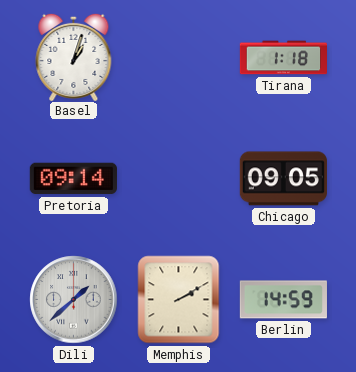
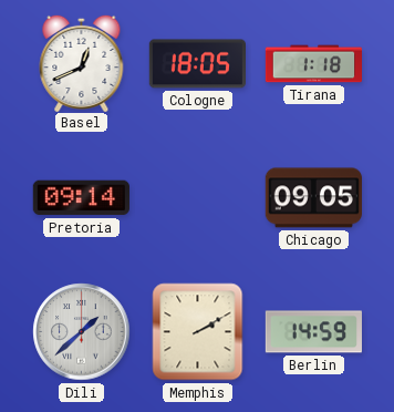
Basel: 1:03 -> 12:41 (82, 62)
Cologne: none -> 18:05 (197, 64)
